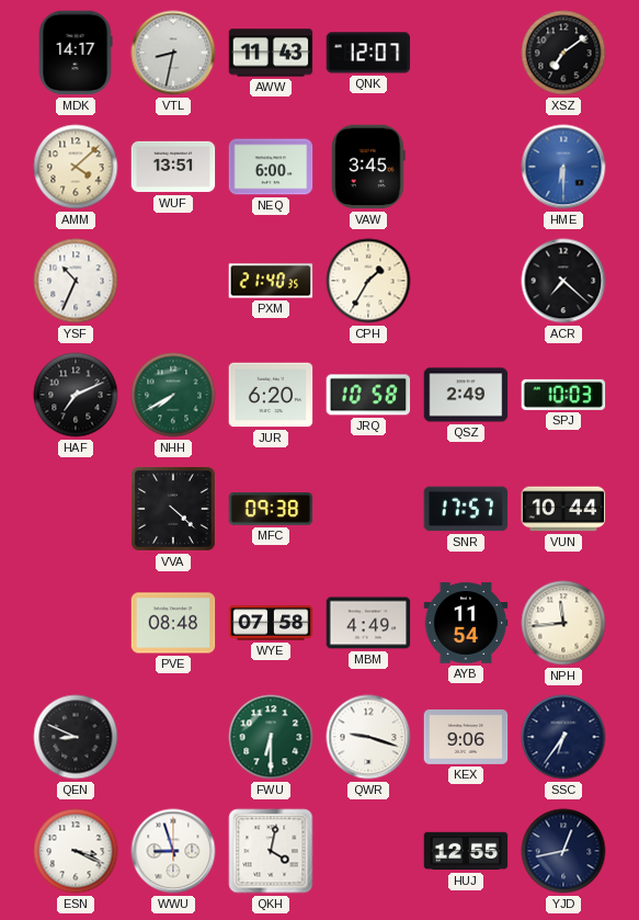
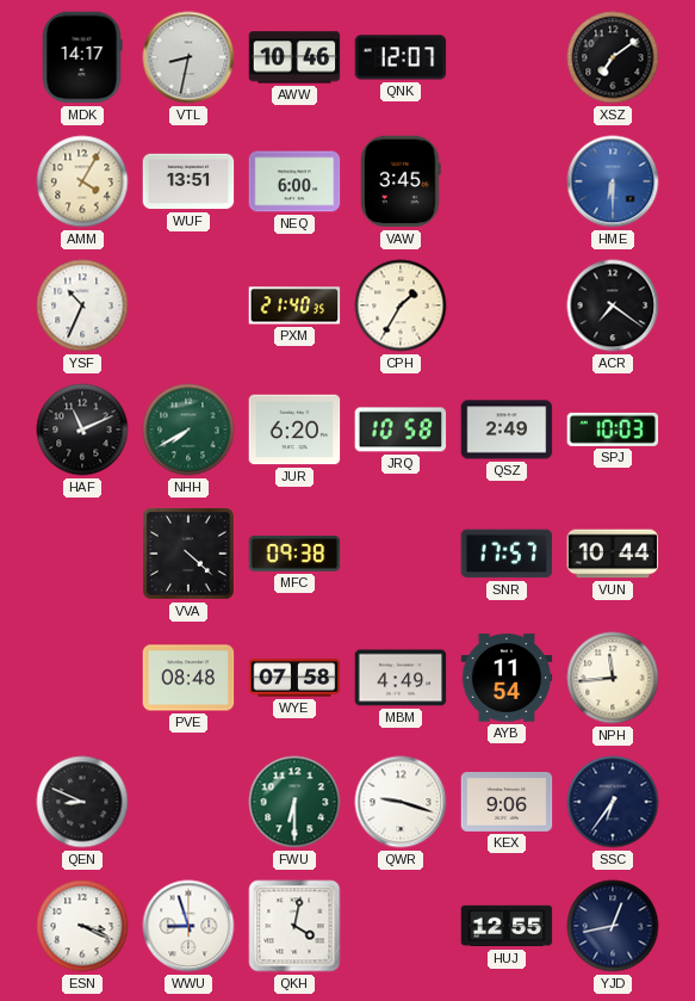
AWW: 11:43 -> 10:46 (294, 57)
AMM: 4:08 -> 4:05 (82, 181)
ACR: 7:22 -> 7:21 (613, 305)
HAF: 7:11 -> 11:11 (82, 430)
